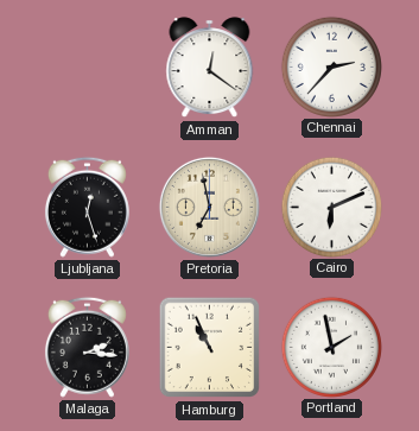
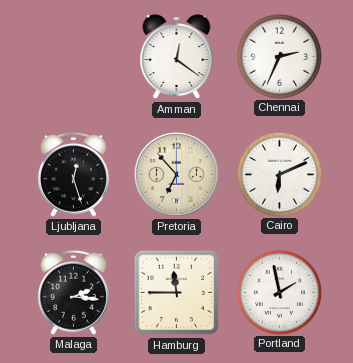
Chennai: 2:37 -> 2:34 (279, 56)
Pretoria: 6:58 -> 6:53 (176, 174)
Hamburg: 10:56 -> 11:45 (177, 293)
